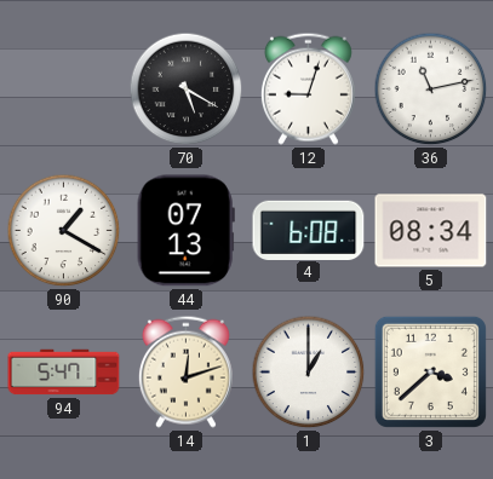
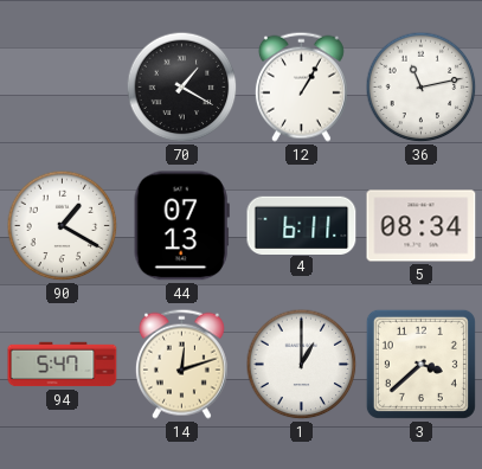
70: 5:20 -> 1:20 (182, 88)
12: 9:03 -> 1:05 (301, 86)
4: 6:08 -> 6:11 (302, 225)
